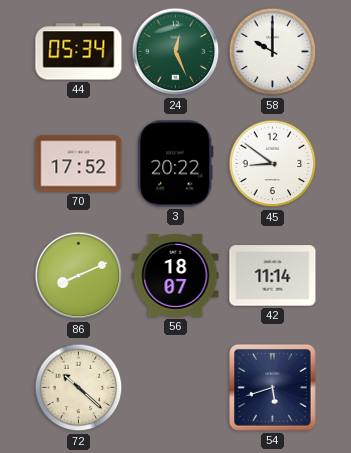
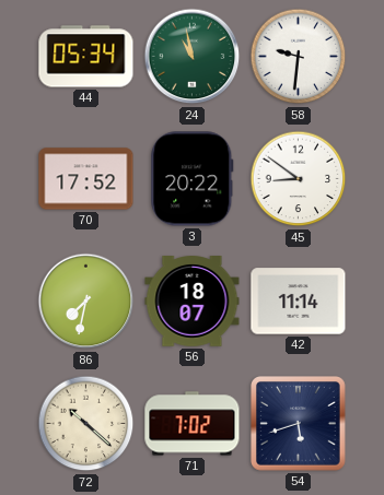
24: 12:26 -> 10:58 (193, 57)
58: 10:00 -> 9:31 (299, 57)
86: 8:11 -> 7:32 (86, 302)
71: none -> 7:02 (193, 424)
